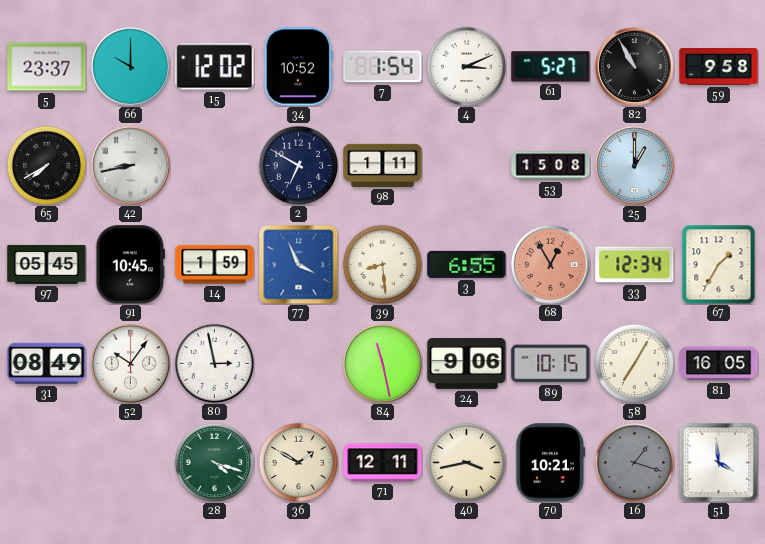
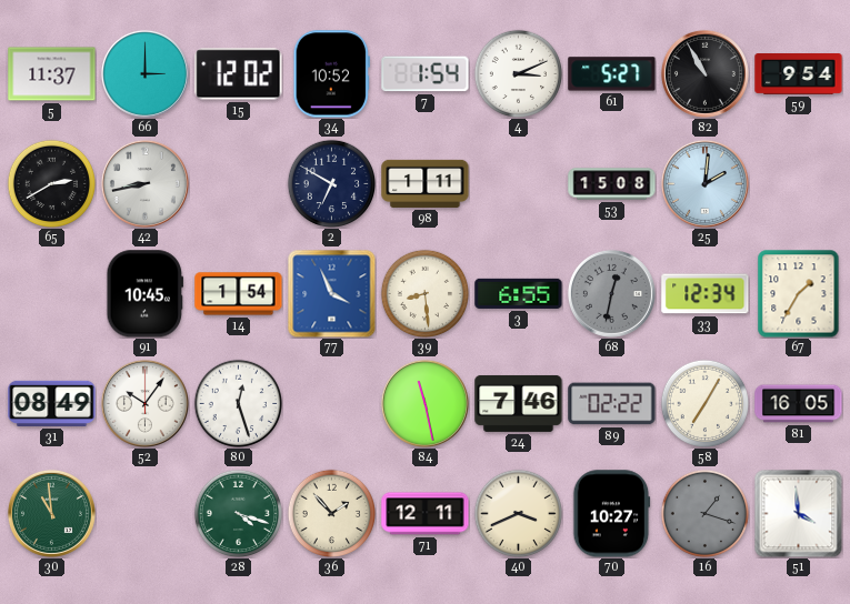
5: 23:37 -> 11:37 (52, 74)
66: 10:00 -> 3:00 (144, 73)
59: 9:58 -> 9:54 (799, 74)
65: 7:40 -> 2:40 (51, 183)
25: 1:00 -> 2:01 (704, 183)
97: 05:45 -> none (47, 264)
14: 1:59 -> 1:54 (239, 294)
68: 12:55 -> 12:32 (611, 293)
68 dial: salmon -> grey (611, 293)
80: 2:58 -> 12:27 (238, 403)
24: 9:06 -> 7:46 (519, 403)
89: 10:15 -> 02:22 (612, 404)
30: none -> 10:59 (51, 513)
36: 1:50 -> 1:53 (331, 513)
40: 3:43 -> 3:41 (518, 513)
70: 10:21 -> 10:27 (612, 514)
